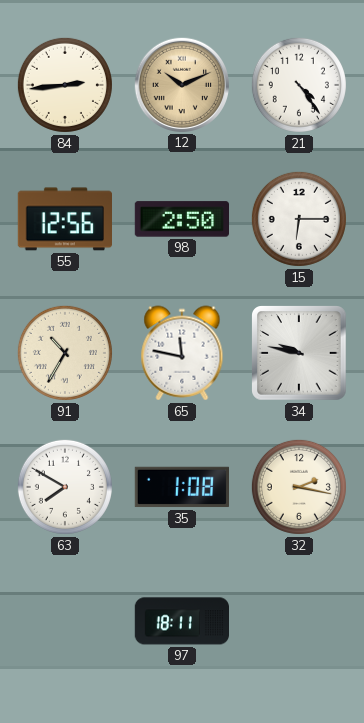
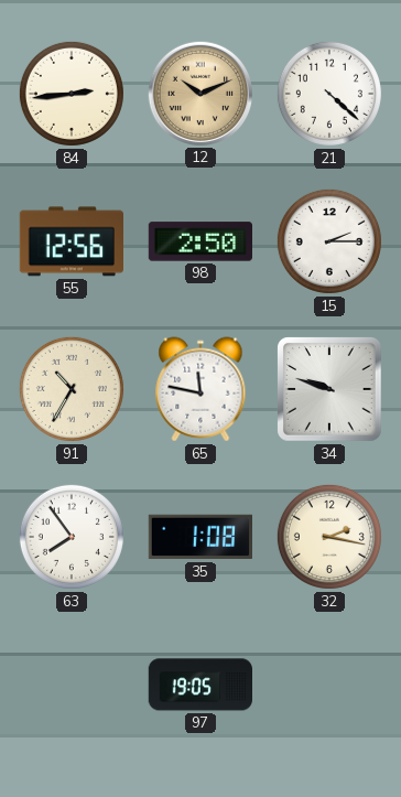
21: 4:24 -> 4:22 (329, 94)
15: 6:15 -> 2:15 (329, 241)
34: 9:47 -> 9:48 (329, 389)
63: 7:50 -> 7:54 (72, 537)
97: 18:11 -> 19:05 (199, 685)
